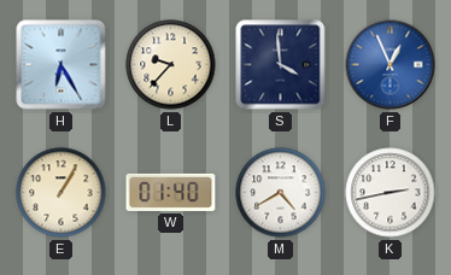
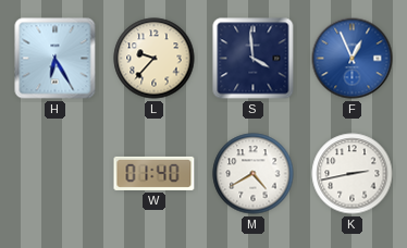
E: 1:05 -> none (61, 193)
